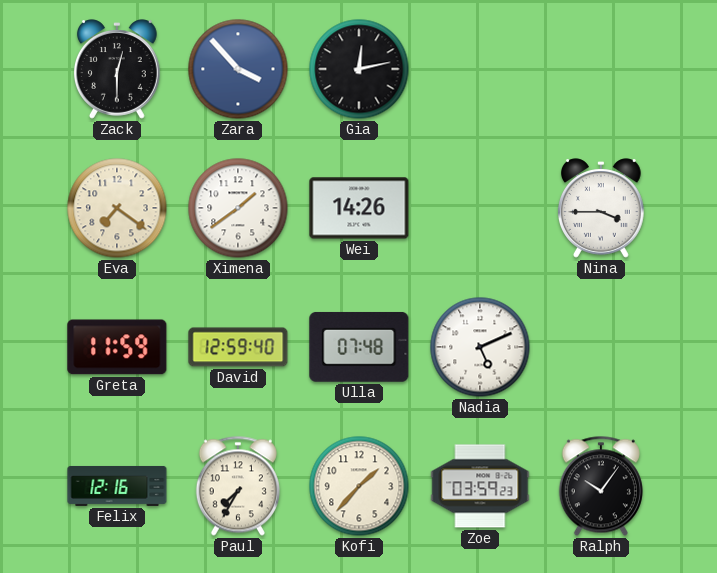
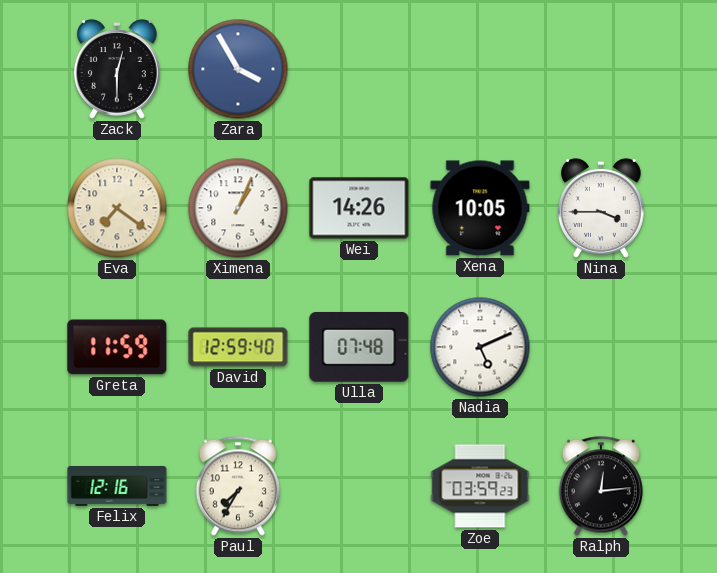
Zara: 3:53 -> 3:55 (238, 69)
Gia: 12:13 -> none (359, 69)
Ximena: 1:39 -> 1:04 (238, 208)
Xena: none -> 10:05 (480, 208)
Kofi: 1:37 -> none (359, 486)
Ralph: 10:06 -> 12:14 (601, 486)
